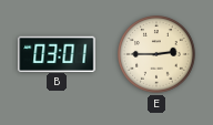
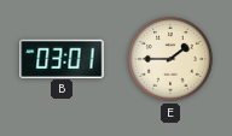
E: 2:45 -> 1:45 (170, 59)
